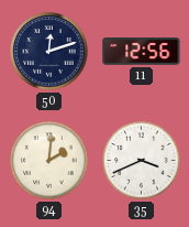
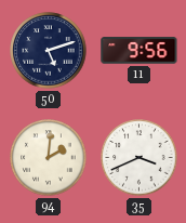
50: 12:12 -> 5:12 (49, 51)
11: 12:56 -> 9:56 (139, 51)
